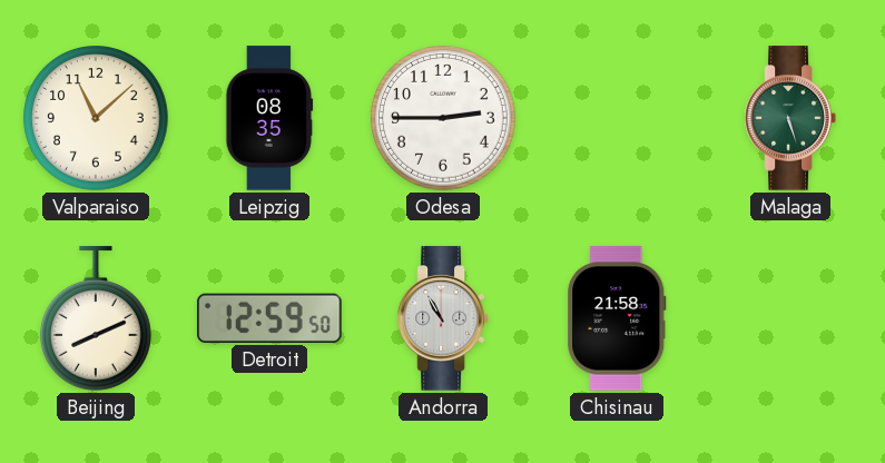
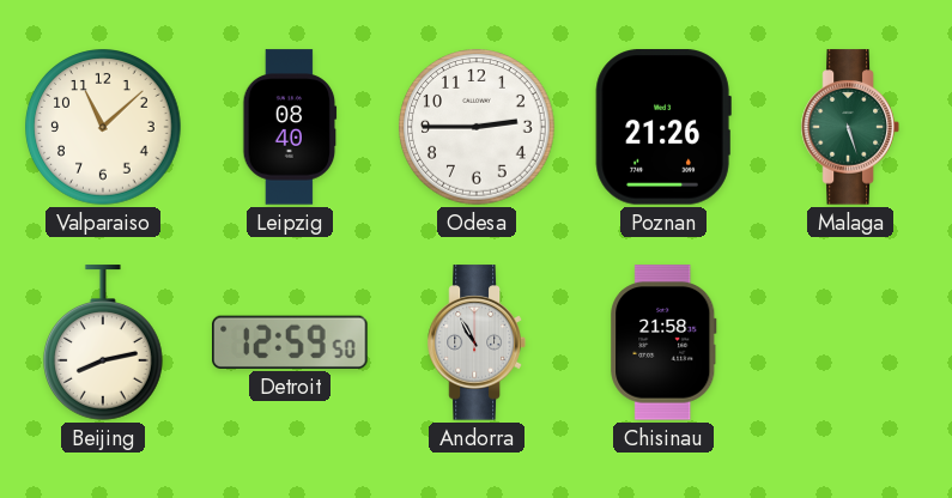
Leipzig: 08:35 -> 08:40 (290, 127)
Poznan: none -> 21:26 (663, 127)
Beijing: 8:11 -> 8:13 (104, 342)
